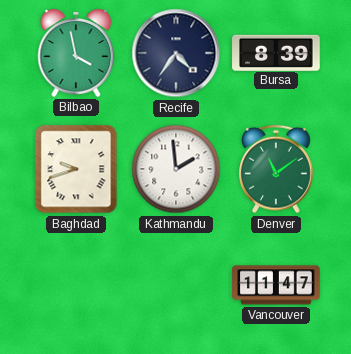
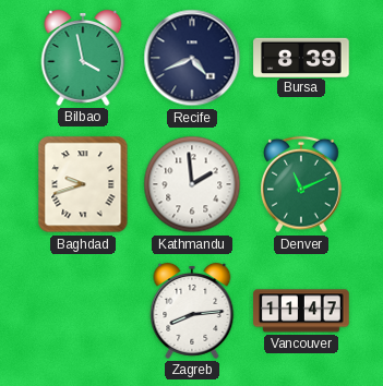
Recife: 4:36 -> 4:41 (192, 58)
Denver: 11:09 -> 11:11 (302, 184)
Zagreb: none -> 8:14 (192, 311)
